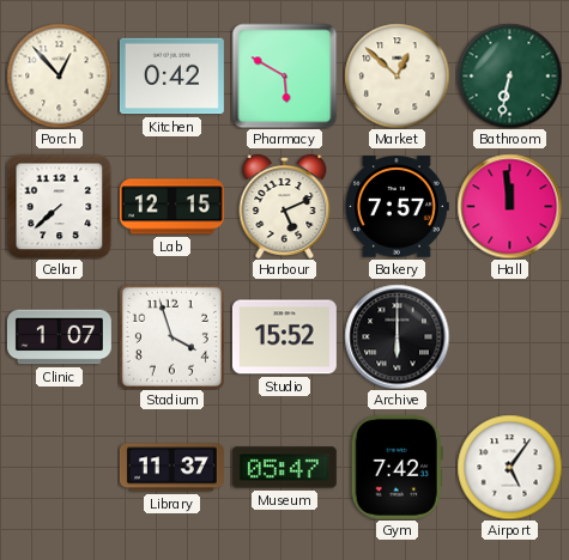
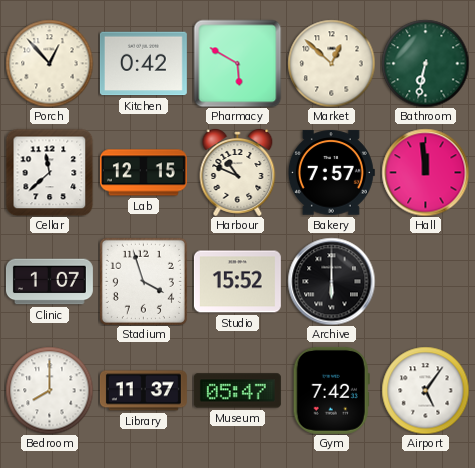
Cellar: 7:38 -> 11:38 (49, 172)
Harbour: 5:11 -> 10:49 (238, 172)
Bedroom: none -> 8:00 (49, 390)
